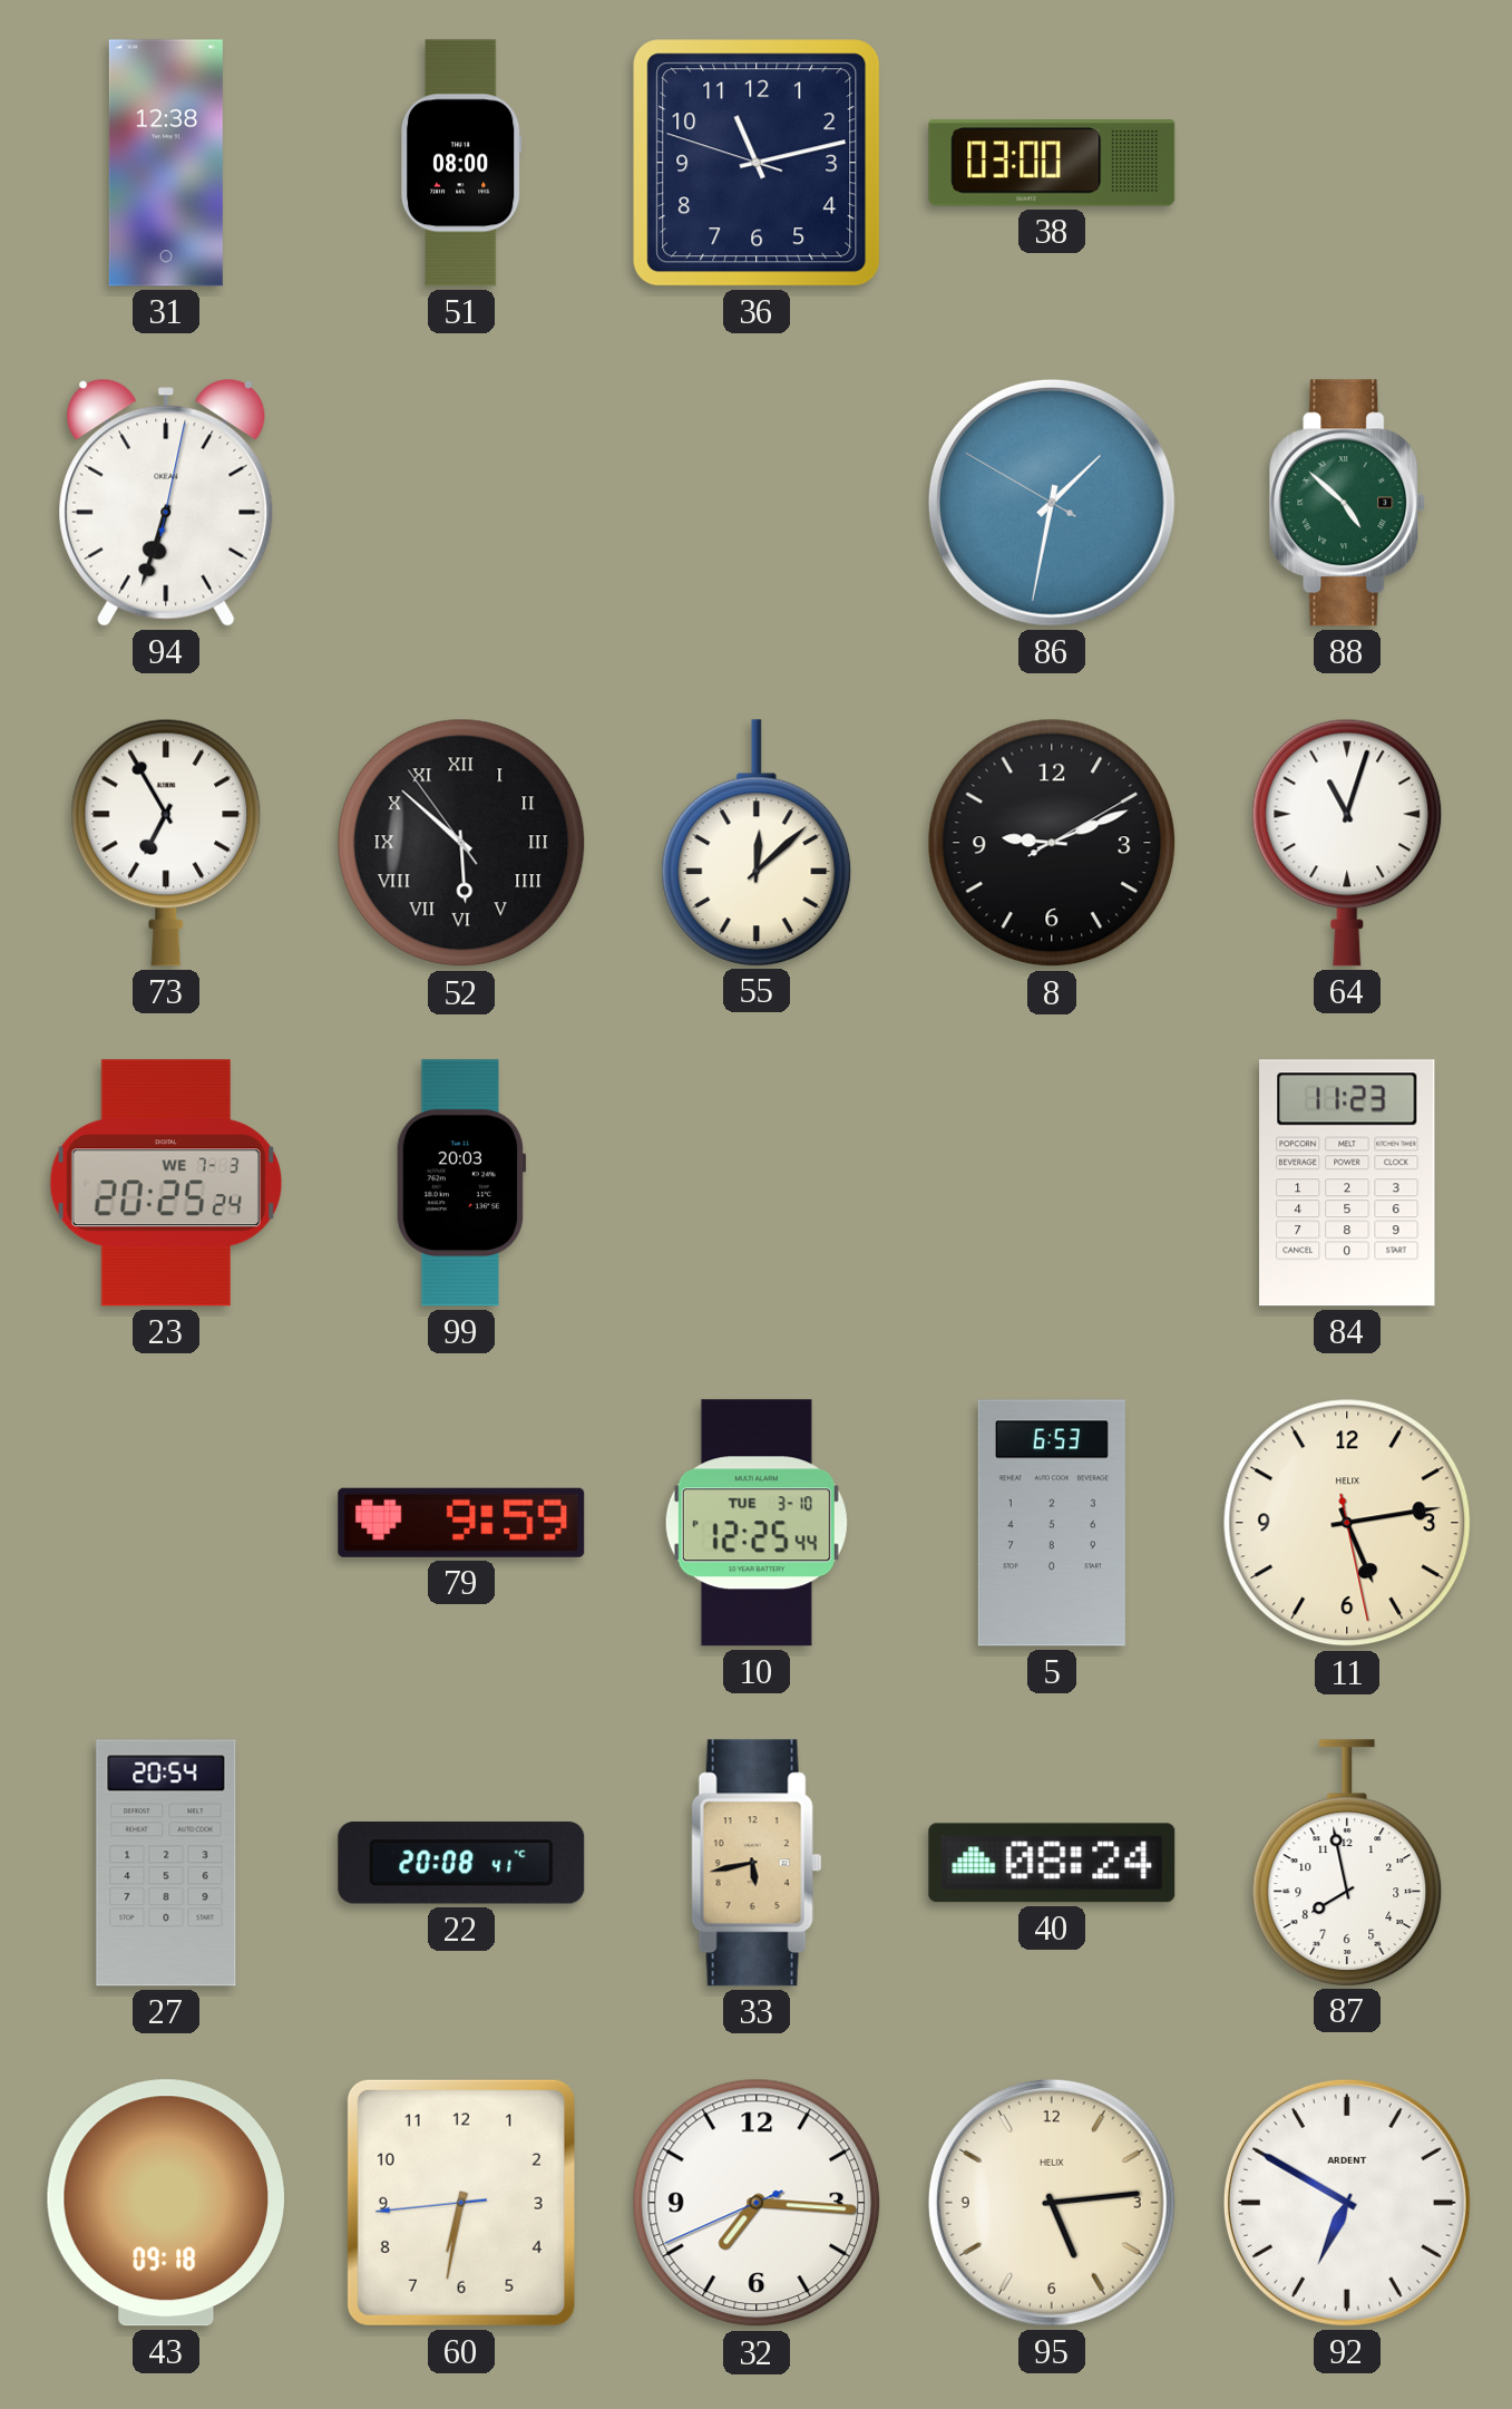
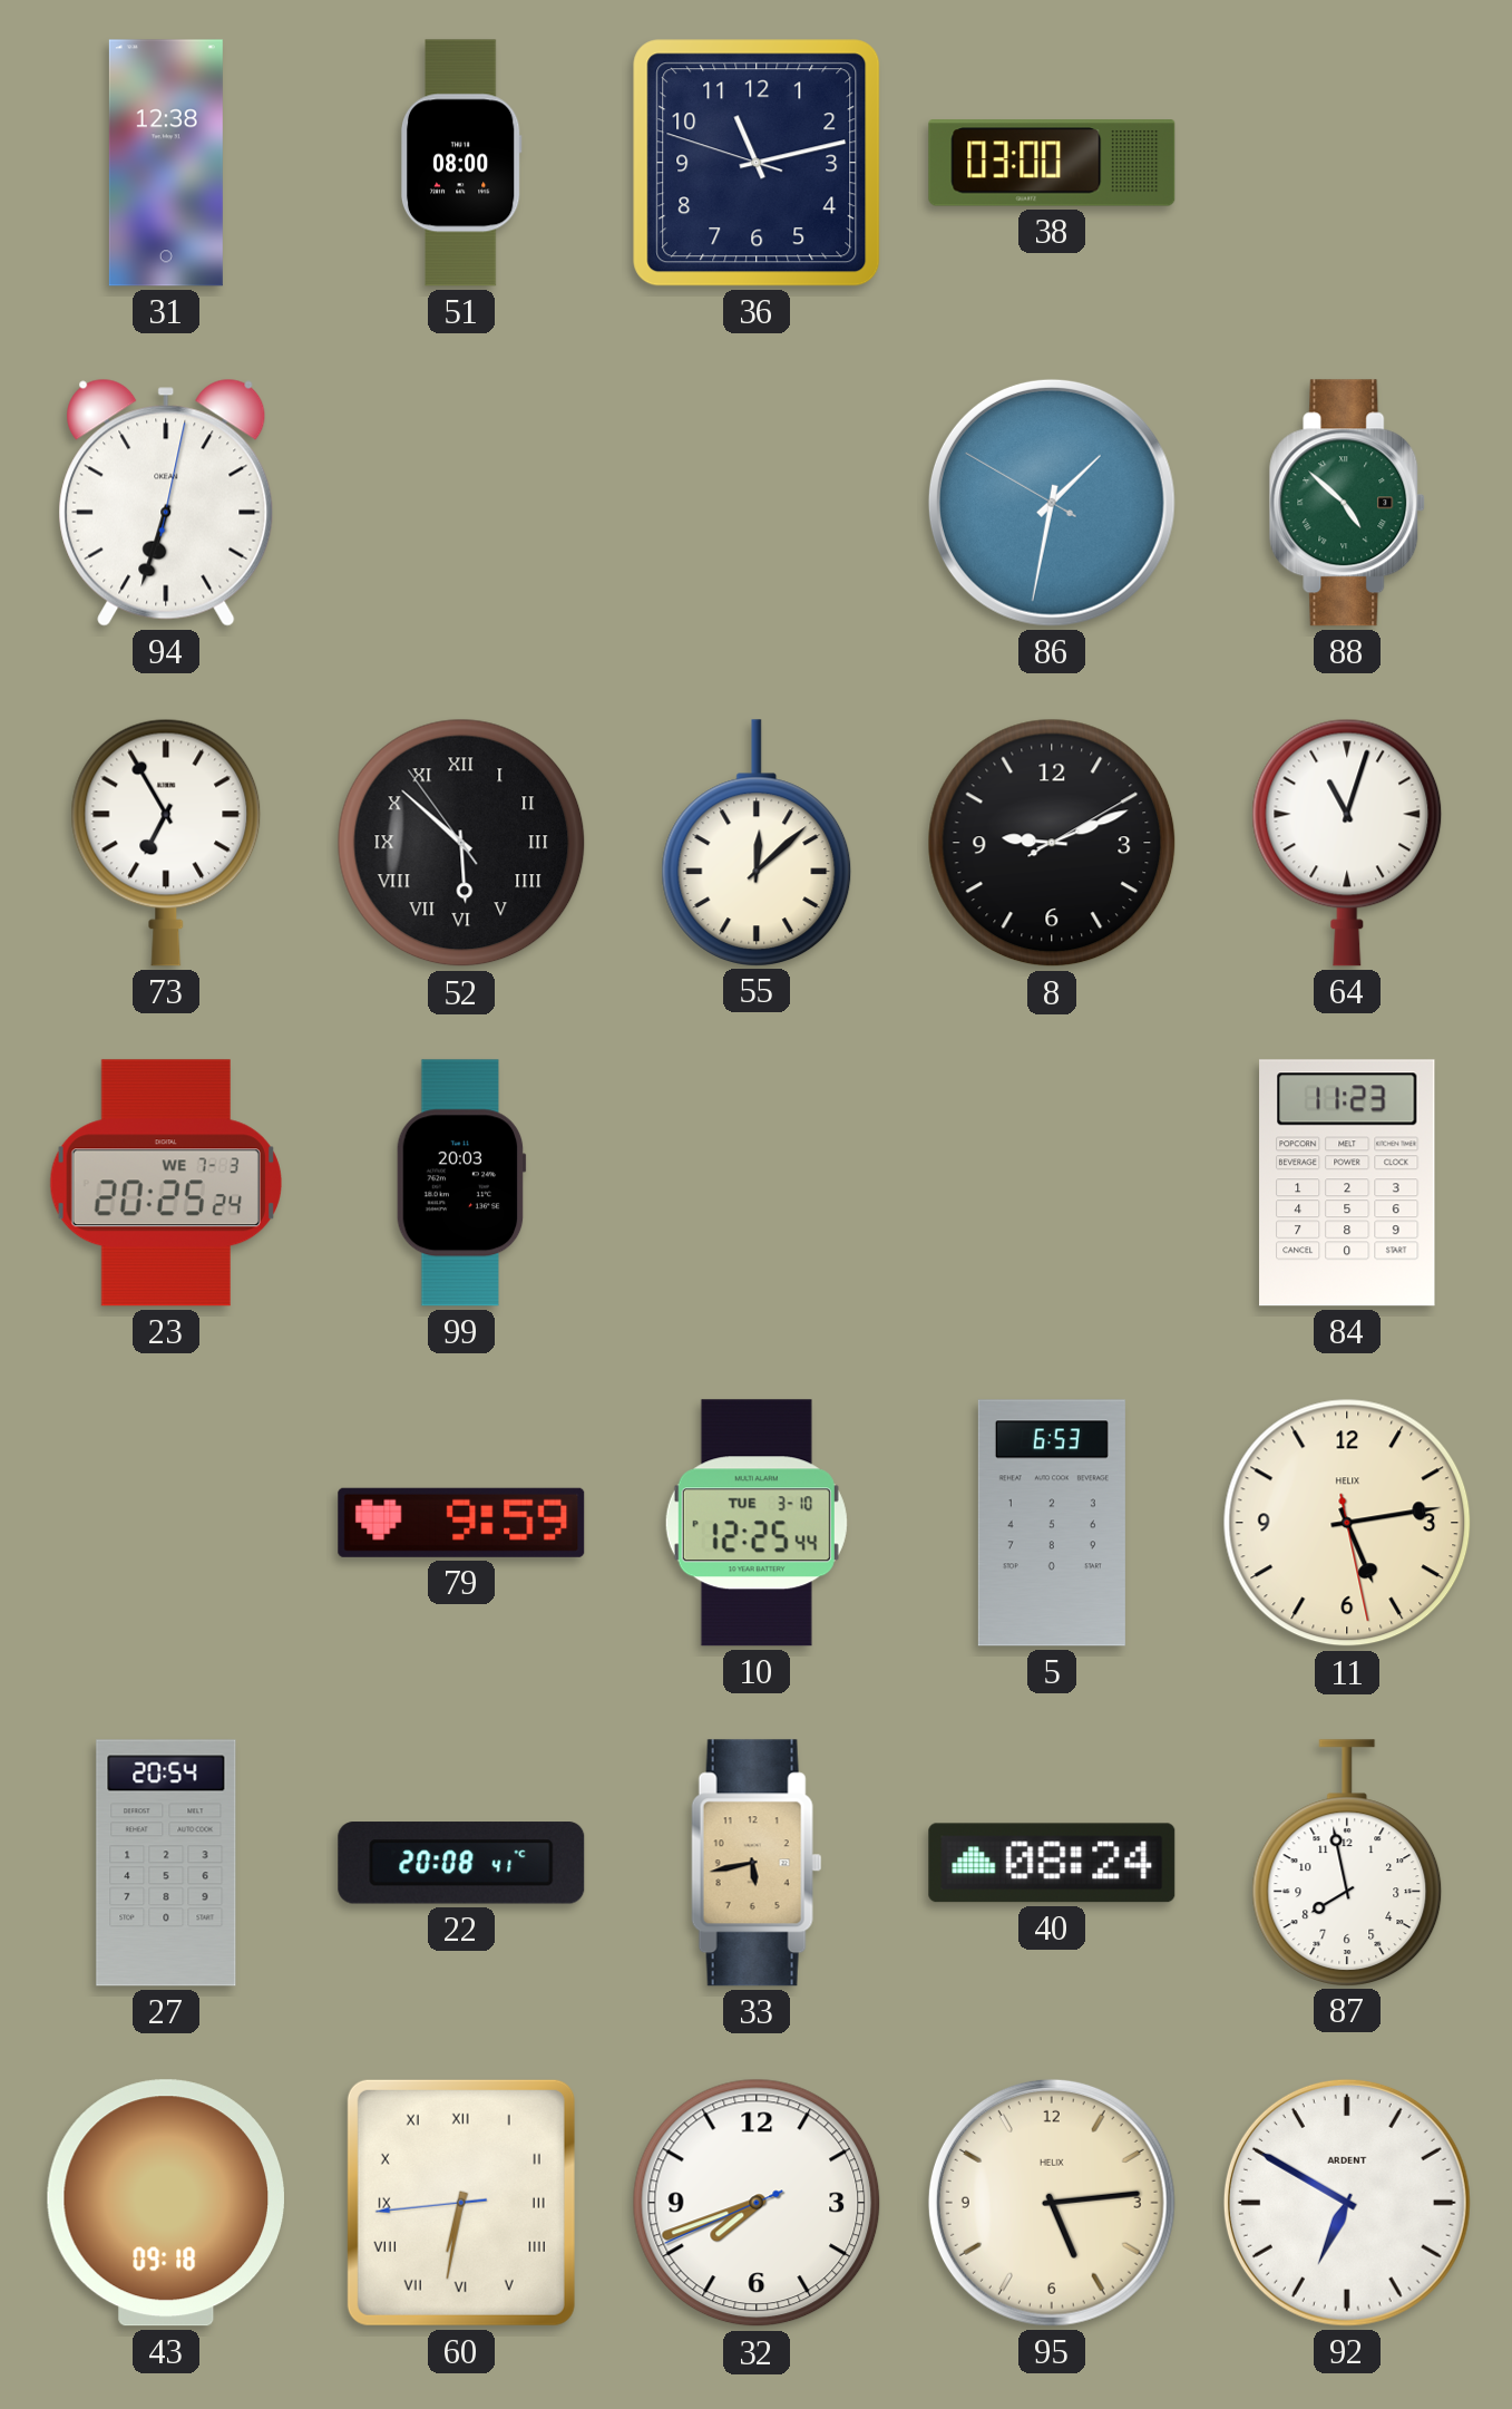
60 numerals: Arabic -> Roman (461, 2203)
32: 7:15 -> 7:41 (757, 2203)
